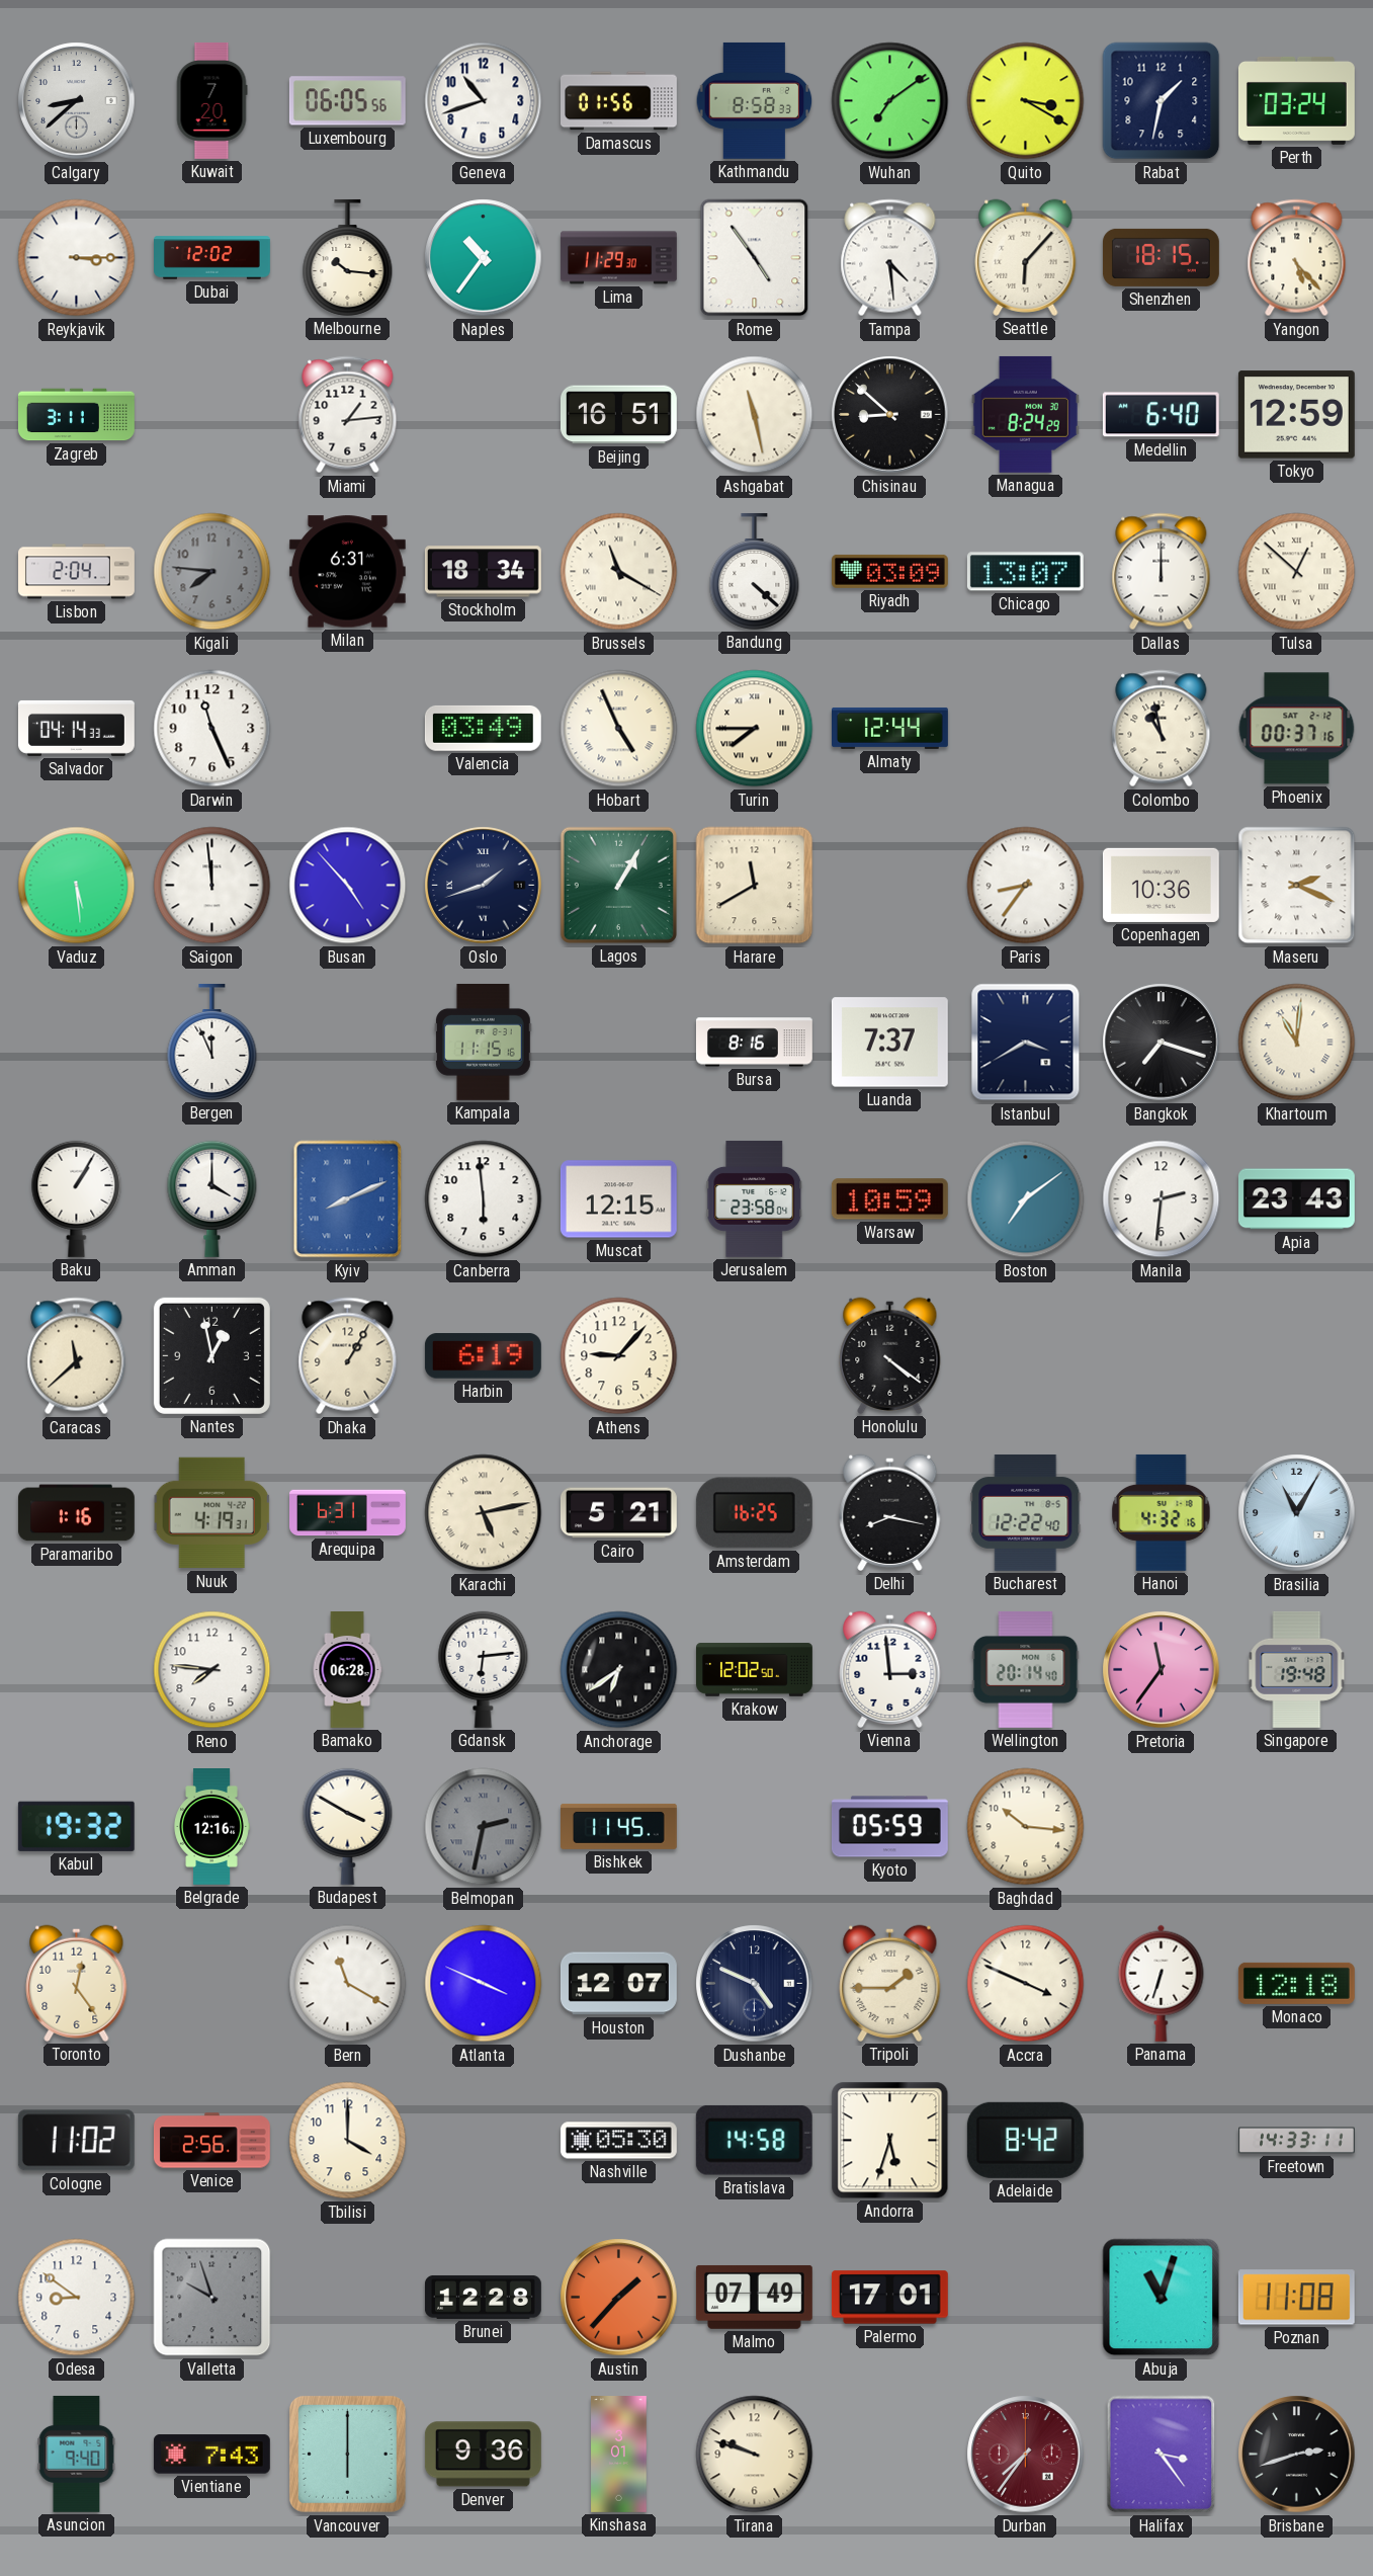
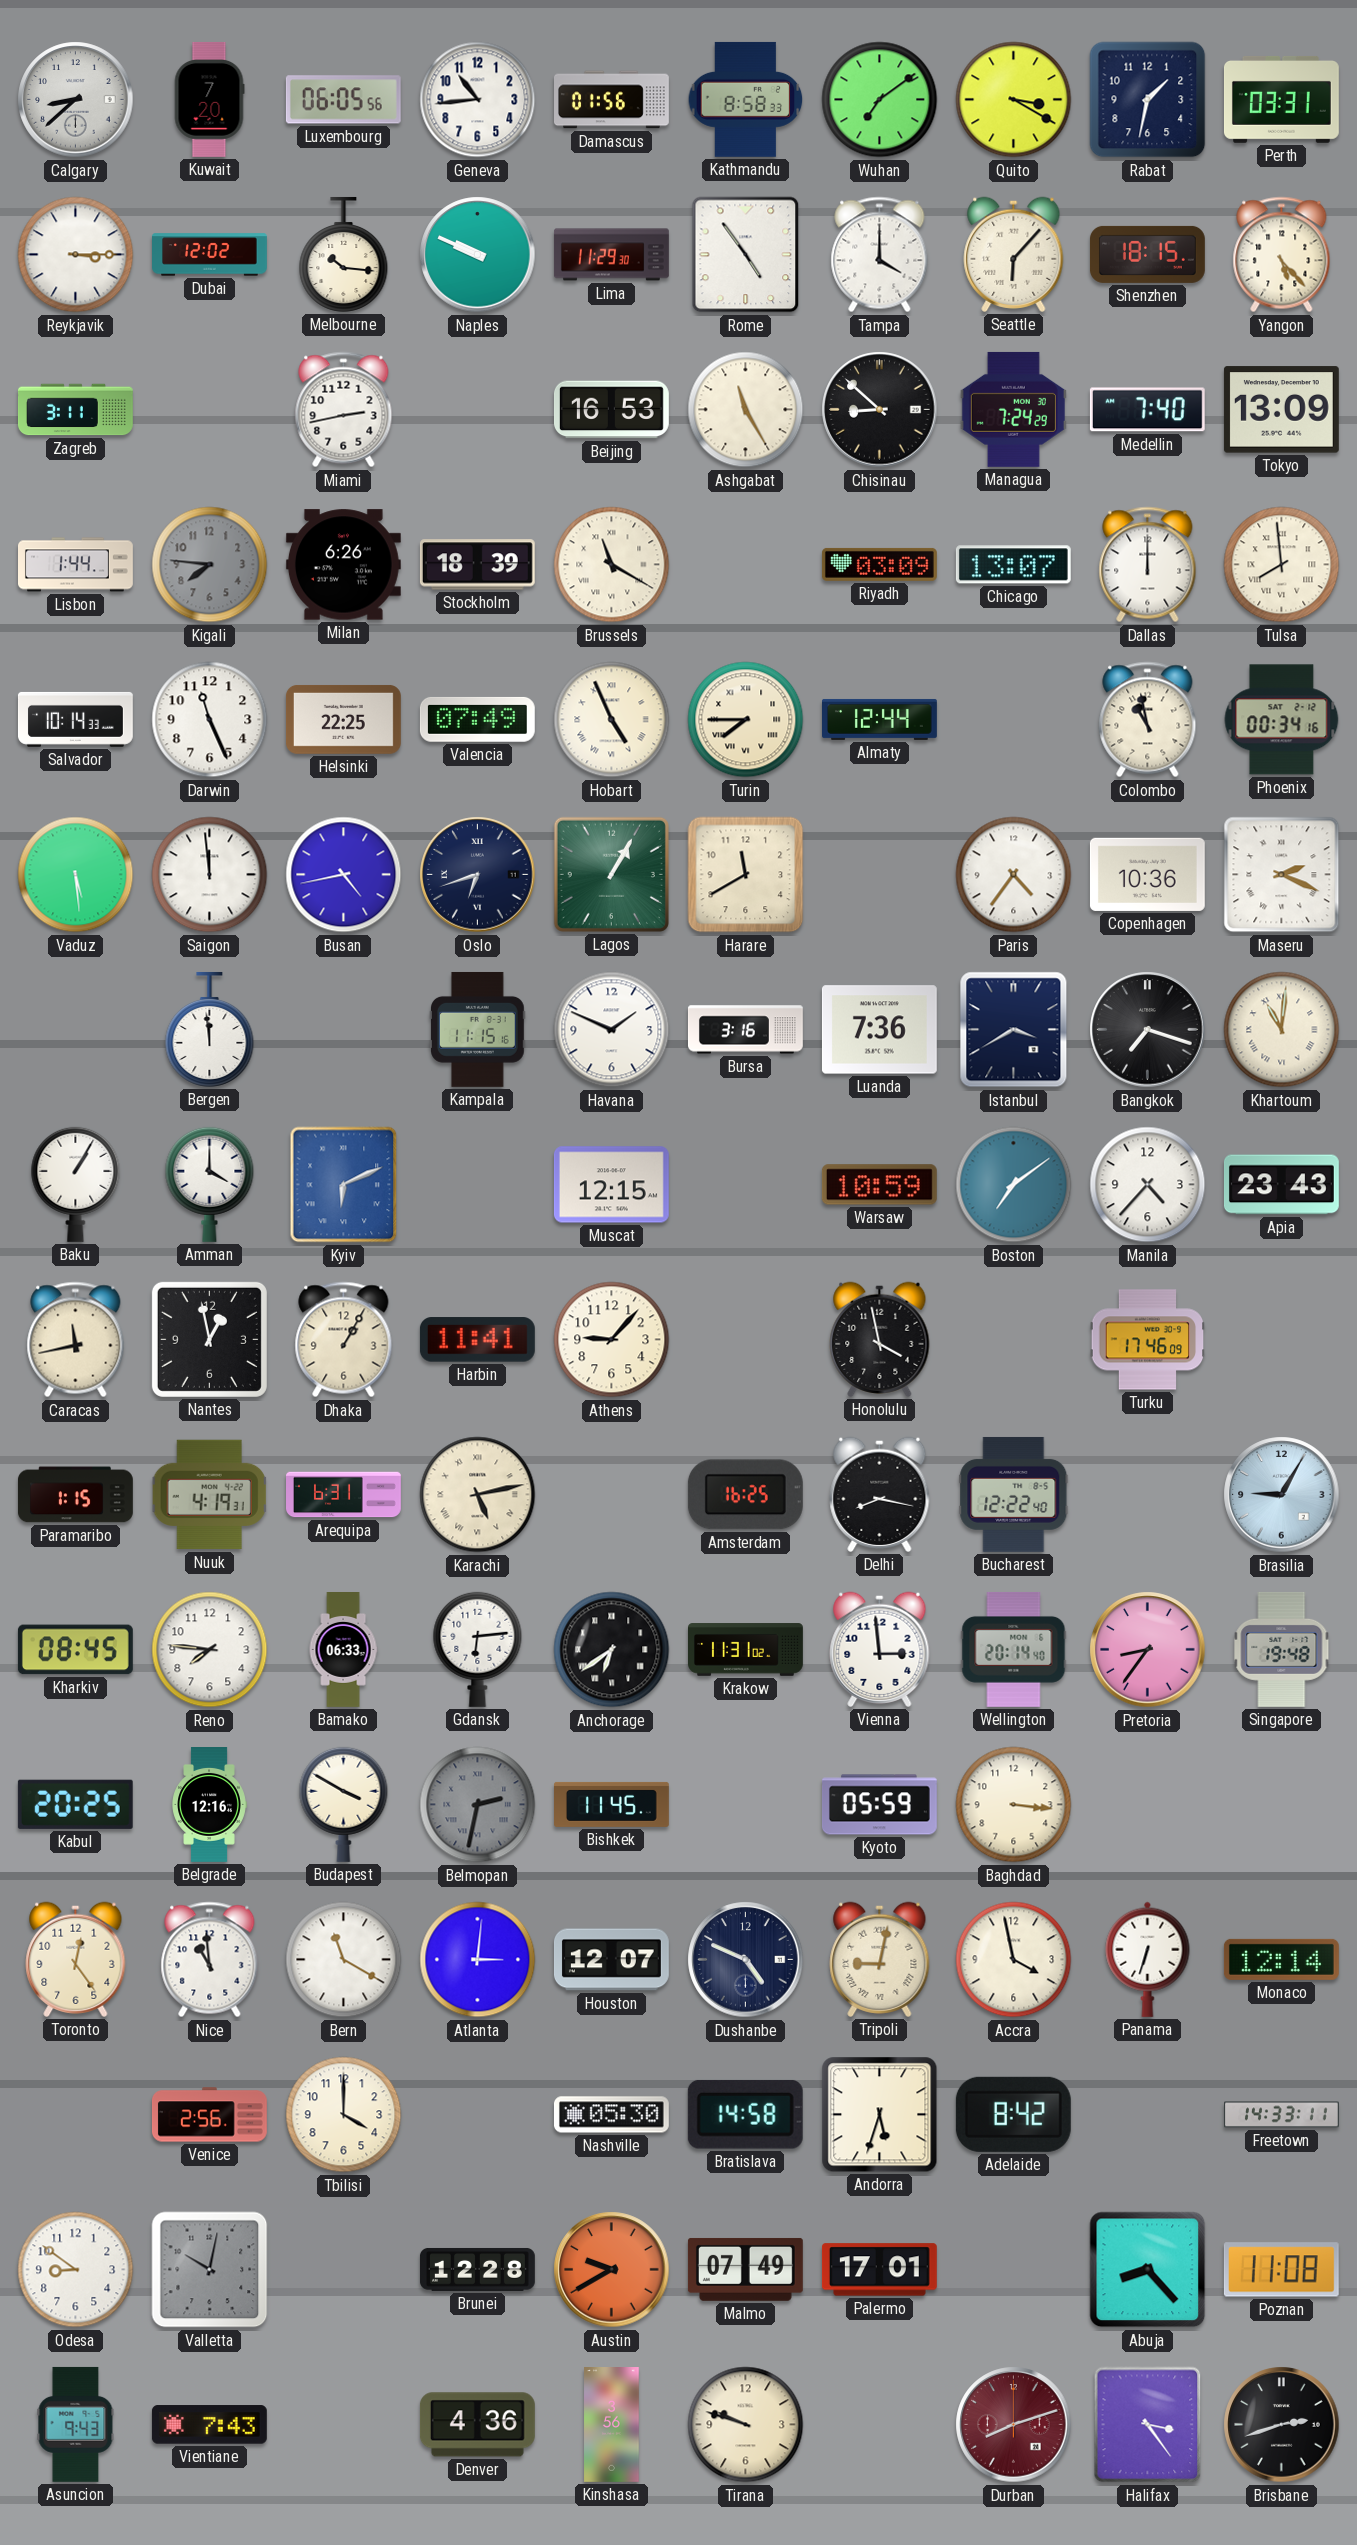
Geneva: 10:42 -> 10:44 (478, 100)
Perth: 03:24 -> 03:31 (1281, 99)
Naples: 10:36 -> 9:49 (478, 255)
Tampa: 4:29 -> 4:00 (880, 255)
Miami: 1:14 -> 2:43 (344, 410)
Beijing: 16:51 -> 16:53 (611, 410)
Ashgabat: 11:28 -> 11:25 (746, 410)
Managua: 8:24 -> 7:24 (1013, 409)
Medellin: 6:40 -> 7:40 (1147, 410)
Tokyo: 12:59 -> 13:09 (1281, 410)
Lisbon: 2:04 -> 1:44 (76, 565)
Milan: 6:31 -> 6:26 (343, 565)
Stockholm: 18:34 -> 18:39 (477, 565)
Bandung: 4:22 -> none (755, 571)
Tulsa: 12:52 -> 7:59 (1282, 565)
Salvador: 04:14 -> 10:14 (75, 719)
Helsinki: none -> 22:25 (343, 719)
Valencia: 03:49 -> 07:49 (477, 719)
Phoenix: 00:37 -> 00:34 (1282, 720)
Busan: 4:53 -> 4:43 (344, 875)
Oslo: 1:42 -> 6:42 (478, 875)
Paris: 8:36 -> 4:36 (1014, 875)
Bergen: 11:56 -> 11:59 (210, 1029)
Havana: none -> 1:49 (612, 1030)
Bursa: 8:16 -> 3:16 (745, 1030)
Luanda: 7:37 -> 7:36 (879, 1030)
Kyiv: 8:11 -> 6:11 (344, 1185)
Canberra: 5:59 -> none (484, 1199)
Jerusalem: 23:58 -> none (755, 1198)
Manila: 2:31 -> 4:37 (1148, 1185)
Caracas: 11:38 -> 11:43 (76, 1340)
Harbin: 6:19 -> 11:41 (477, 1340)
Honolulu: 4:21 -> 3:58 (880, 1339)
Turku: none -> 17:46 (1148, 1340)
Paramaribo: 1:16 -> 1:15 (75, 1495)
Cairo: 5:21 -> none (618, 1513)
Hanoi: 4:32 -> none (1162, 1512)
Brasilia: 11:05 -> 9:05 (1282, 1495)
Kharkiv: none -> 08:45 (75, 1650)
Bamako: 06:28 -> 06:33 (343, 1650)
Krakow: 12:02 -> 11:31 (746, 1650)
Pretoria: 11:36 -> 8:36 (1148, 1650)
Kabul: 19:32 -> 20:25 (75, 1804)
Baghdad: 10:16 -> 3:16 (1014, 1805)
Nice: none -> 10:59 (210, 1960)
Atlanta: 3:49 -> 3:01 (478, 1960)
Tripoli: 1:45 -> 9:02 (880, 1959)
Accra: 3:49 -> 3:58 (1014, 1960)
Monaco: 12:18 -> 12:14 (1281, 1959)
Cologne: 11:02 -> none (76, 2141)
Valletta: 9:57 -> 10:02 (210, 2270)
Austin: 1:37 -> 9:40 (612, 2270)
Abuja: 11:03 -> 8:23 (1148, 2270)
Asuncion: 9:40 -> 9:43 (76, 2424)
Vancouver: 6:00 -> none (347, 2454)
Denver: 9:36 -> 4:36 (477, 2425)
Kinshasa: 3:01 -> 3:56 (612, 2425)
Durban: 7:36 -> 8:12 (1014, 2425)
